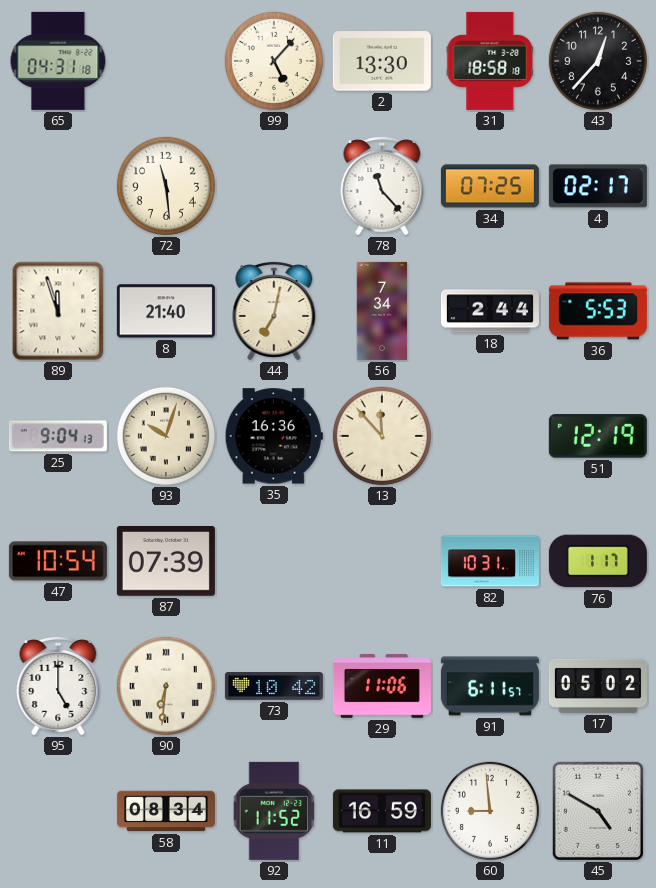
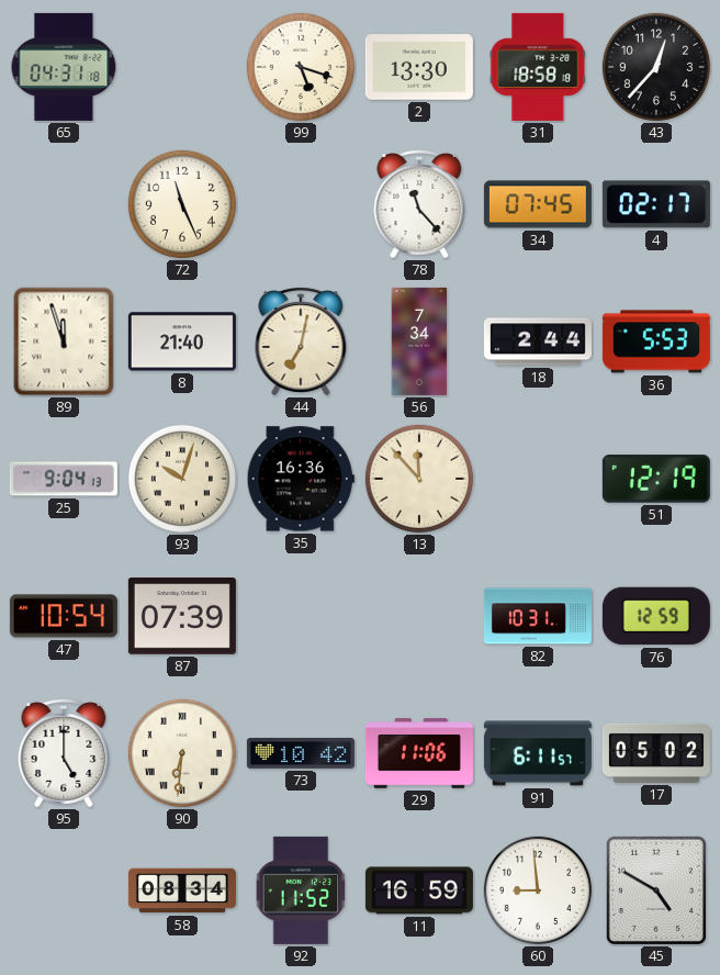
99: 5:07 -> 5:18 (301, 67)
72: 11:29 -> 11:26 (182, 204)
34: 07:25 -> 07:45 (538, 204)
76: 1:17 -> 12:59 (656, 616)
